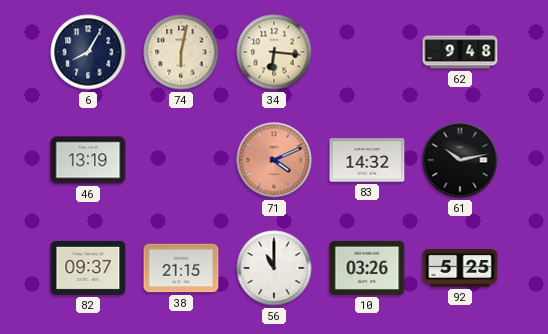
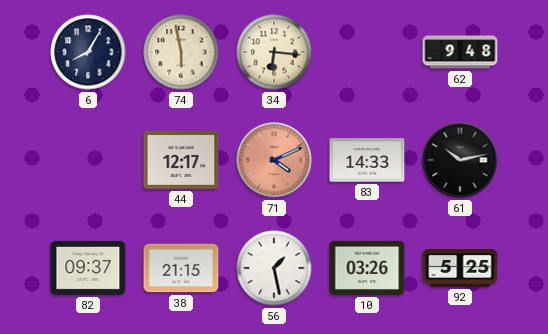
74: 6:02 -> 5:58 (181, 52)
46: 13:19 -> none (88, 160)
44: none -> 12:17 (181, 160)
83: 14:32 -> 14:33 (367, 160)
56: 11:00 -> 1:28 (274, 268)
